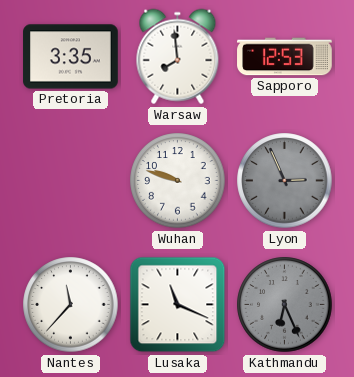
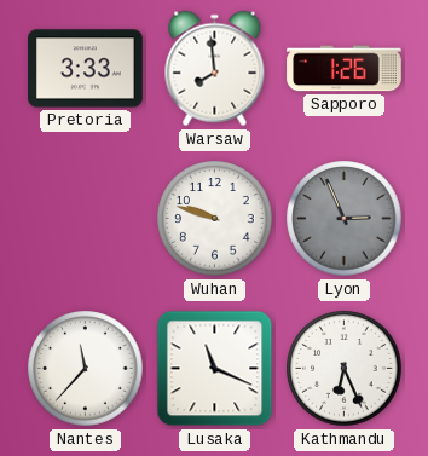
Pretoria: 3:35 -> 3:33 (86, 69)
Sapporo: 12:53 -> 1:26 (345, 69)
Kathmandu dial: grey -> white (345, 369)
